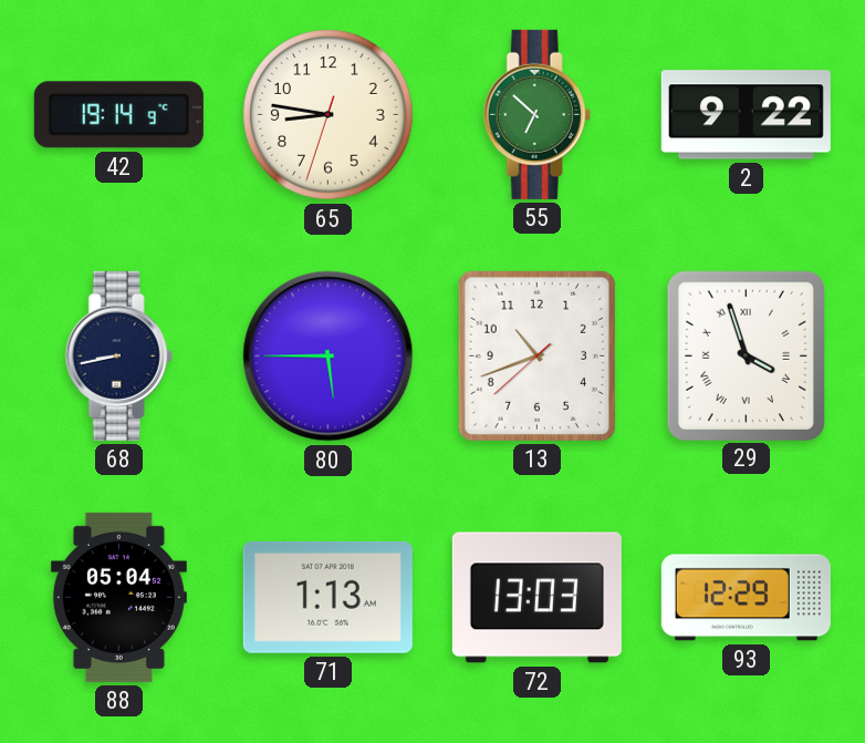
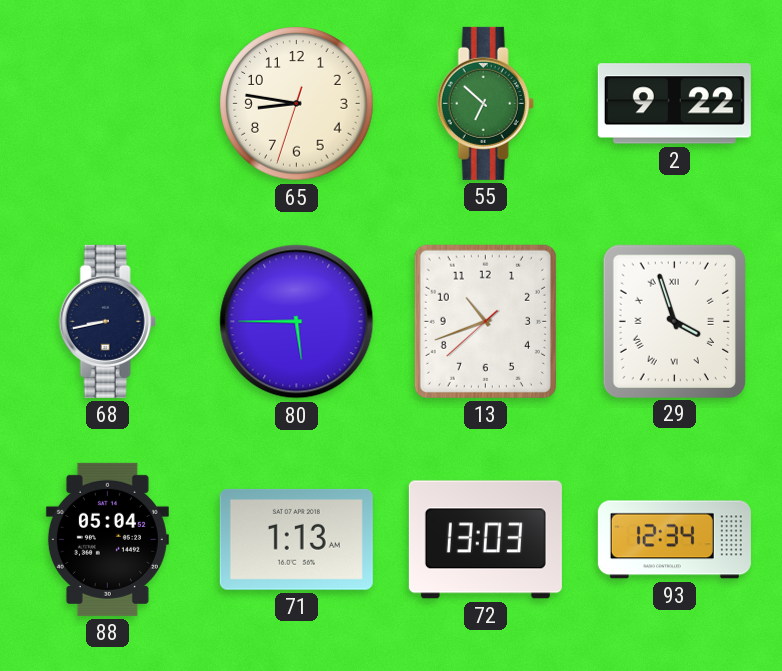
42: 19:14 -> none (118, 115)
93: 12:29 -> 12:34 (674, 540)
